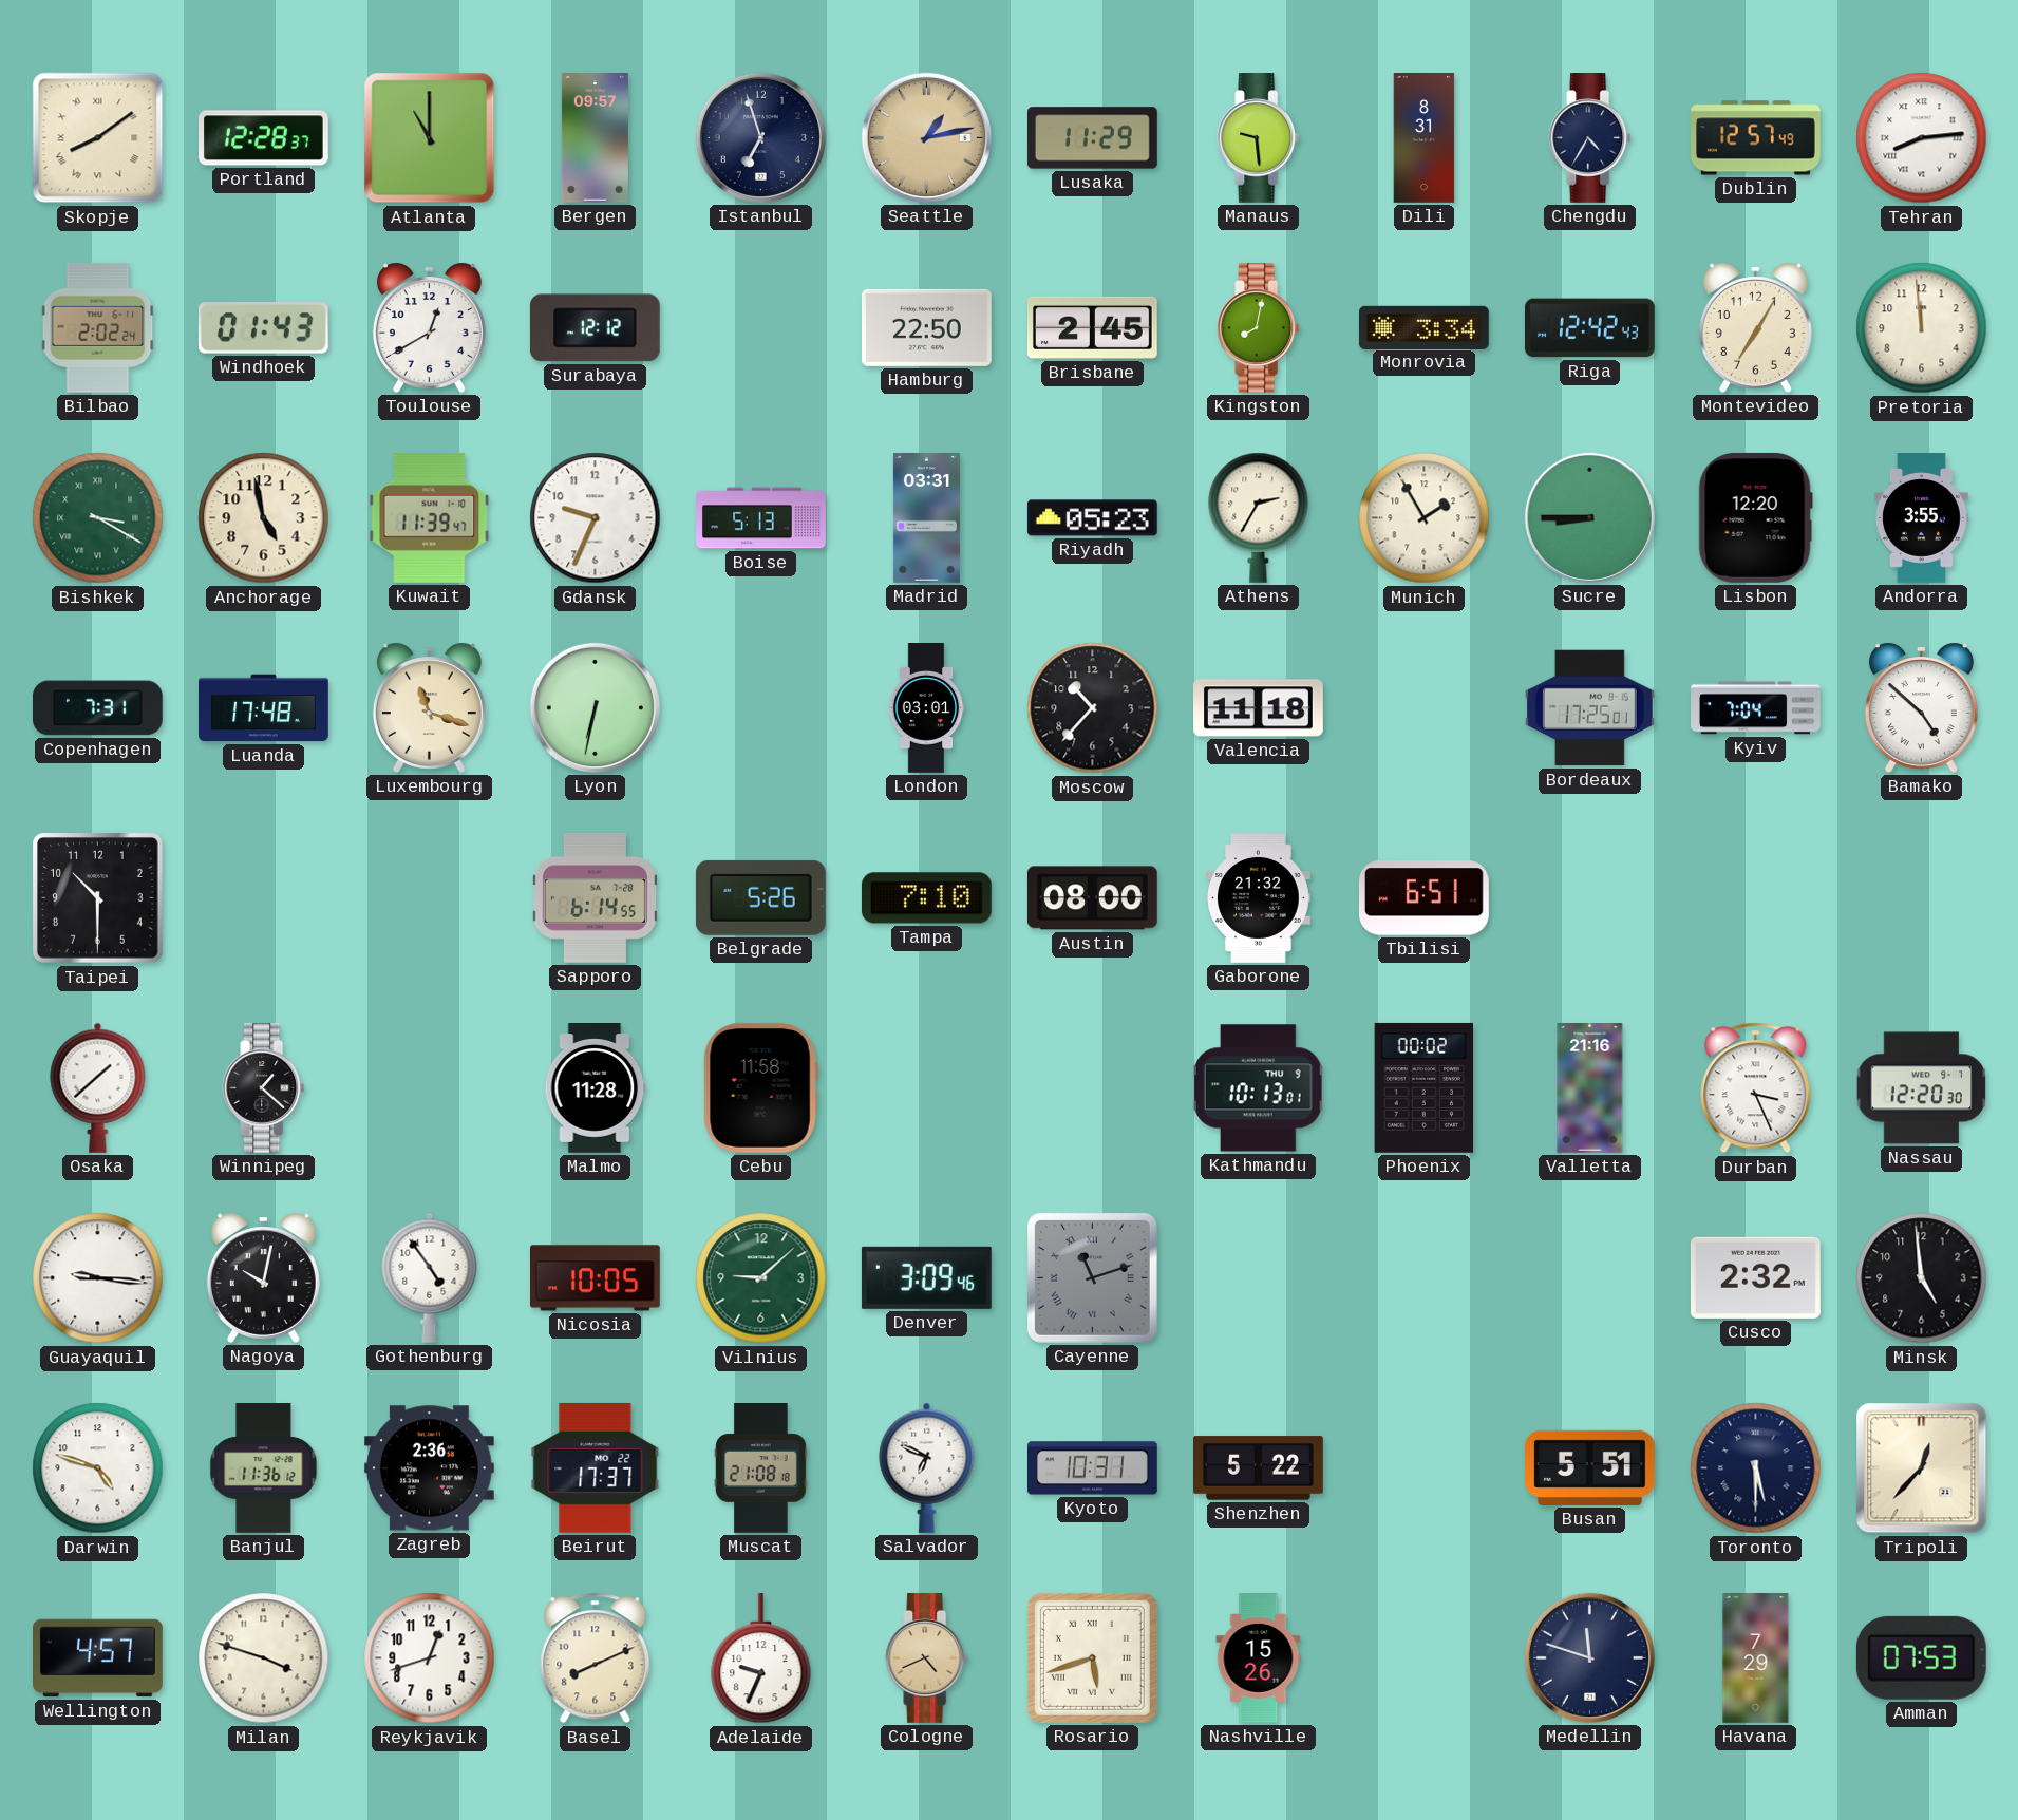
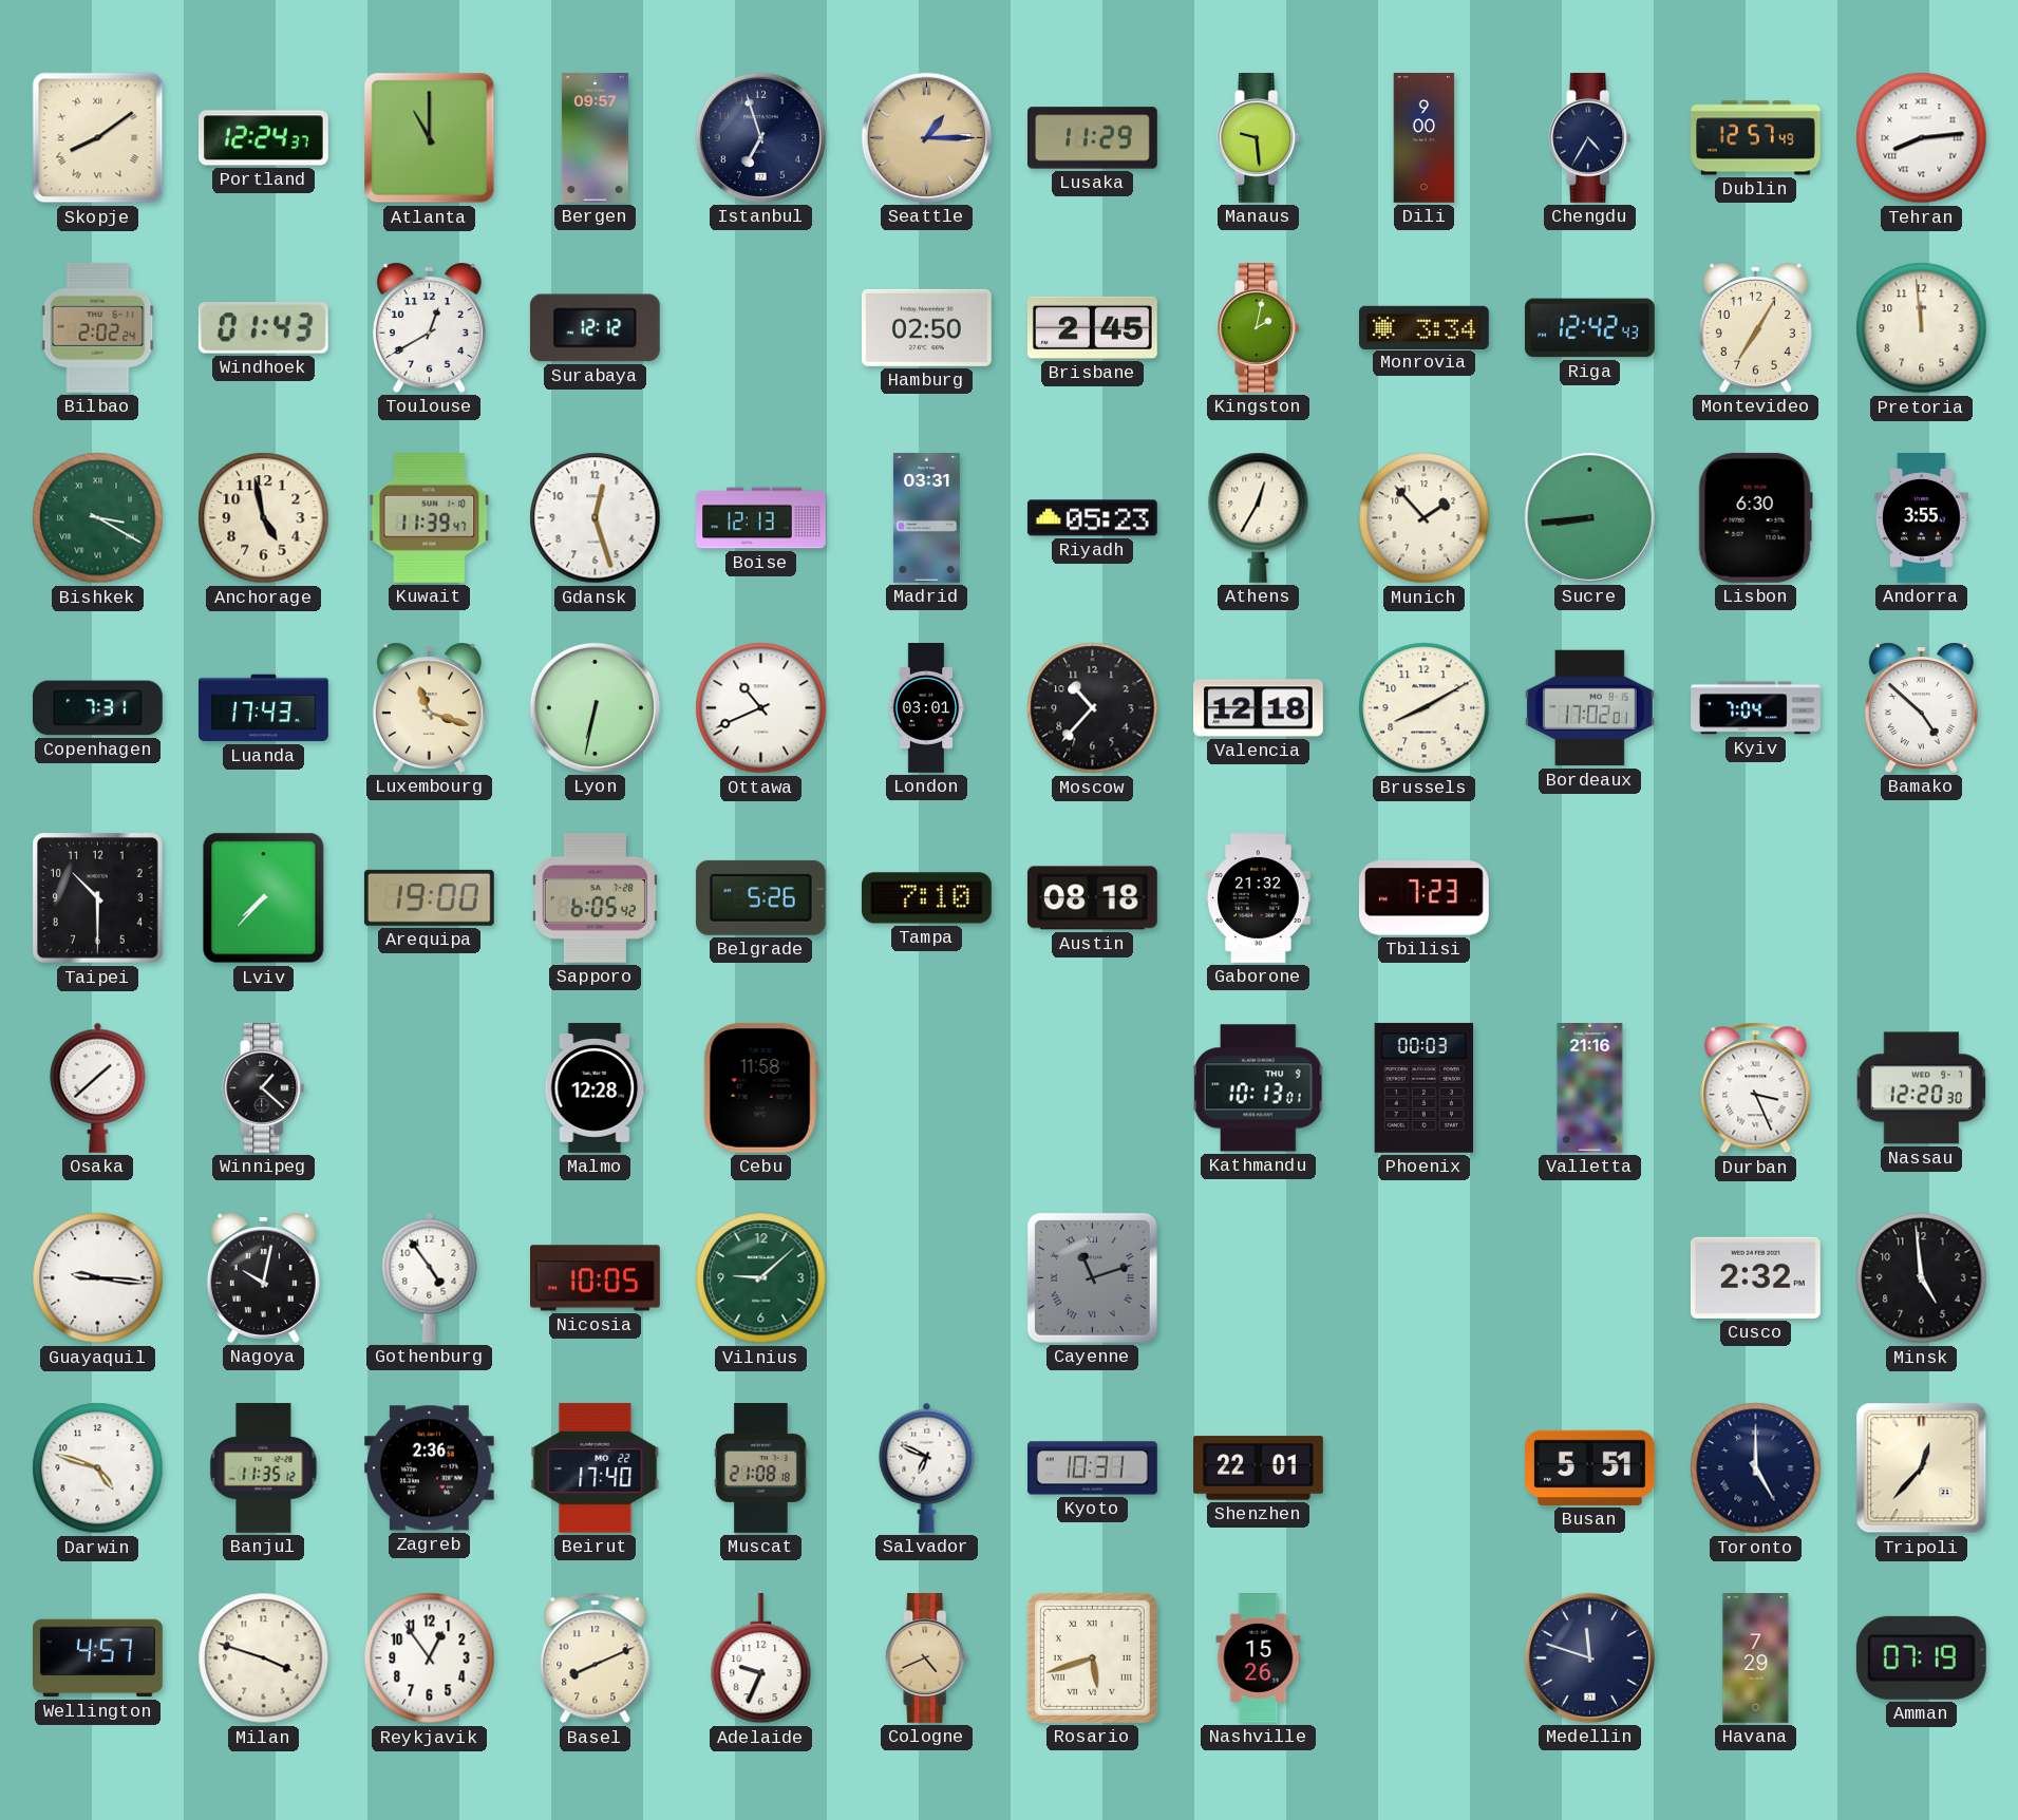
Portland: 12:28 -> 12:24 (264, 138)
Seattle: 1:13 -> 1:15 (926, 137)
Dili: 8:31 -> 9:00 (1425, 138)
Hamburg: 22:50 -> 02:50 (926, 327)
Kingston: 8:02 -> 2:02 (1259, 328)
Gdansk: 9:34 -> 12:27 (596, 518)
Boise: 5:13 -> 12:13 (761, 518)
Athens: 2:35 -> 12:35 (1259, 517)
Munich: 1:55 -> 1:53 (1425, 518)
Sucre: 8:45 -> 8:44 (1589, 517)
Lisbon: 12:20 -> 6:30 (1755, 517)
Luanda: 17:48 -> 17:43 (264, 708)
Ottawa: none -> 10:41 (761, 708)
Valencia: 11:18 -> 12:18 (1259, 708)
Brussels: none -> 8:10 (1425, 708)
Bordeaux: 17:25 -> 17:02 (1589, 708)
Lviv: none -> 7:37 (264, 898)
Arequipa: none -> 19:00 (429, 897)
Sapporo: 6:14 -> 6:05 (595, 897)
Austin: 08:00 -> 08:18 (1092, 898)
Tbilisi: 6:51 -> 7:23 (1425, 898)
Malmo: 11:28 -> 12:28 (596, 1088)
Phoenix: 00:02 -> 00:03 (1425, 1087)
Denver: 3:09 -> none (926, 1277)
Banjul: 11:36 -> 11:35 (264, 1468)
Beirut: 17:37 -> 17:40 (596, 1467)
Shenzhen: 5:22 -> 22:01 (1259, 1468)
Toronto: 5:30 -> 5:00 (1756, 1468)
Reykjavik: 12:42 -> 12:54 (430, 1658)
Amman: 07:53 -> 07:19 (1921, 1657)
